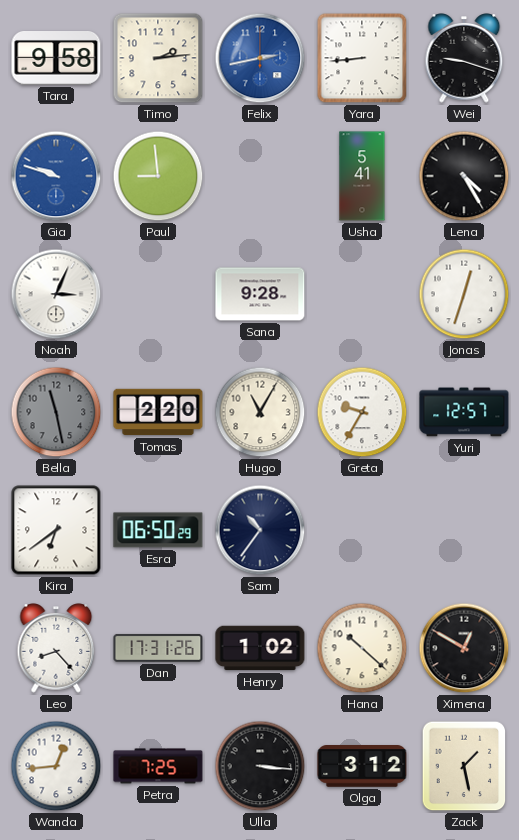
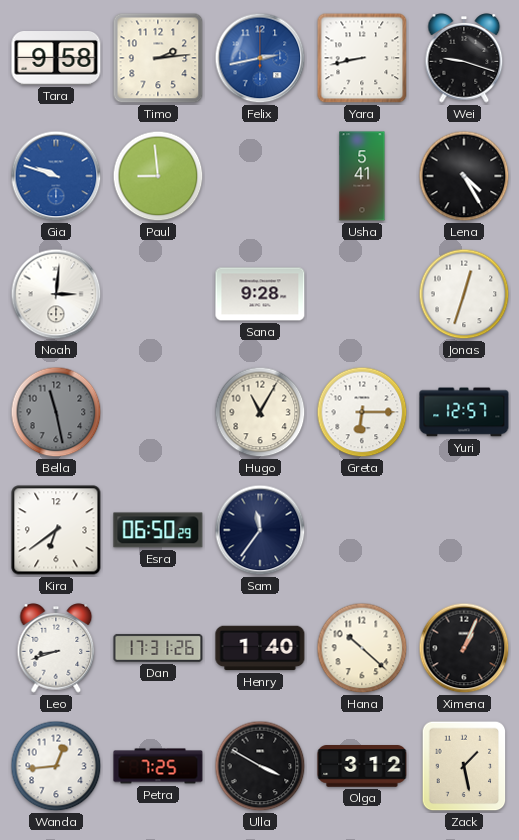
Yara: 8:44 -> 8:43 (362, 58)
Noah: 3:04 -> 3:01 (56, 294)
Tomas: 2:20 -> none (158, 412)
Greta: 9:35 -> 6:15 (362, 412)
Sam: 10:36 -> 11:36 (260, 530)
Leo: 8:23 -> 8:42 (56, 648)
Henry: 1:02 -> 1:40 (260, 648)
Ximena: 12:50 -> 1:04 (464, 648)
Ulla: 3:16 -> 3:50 (260, 766)
